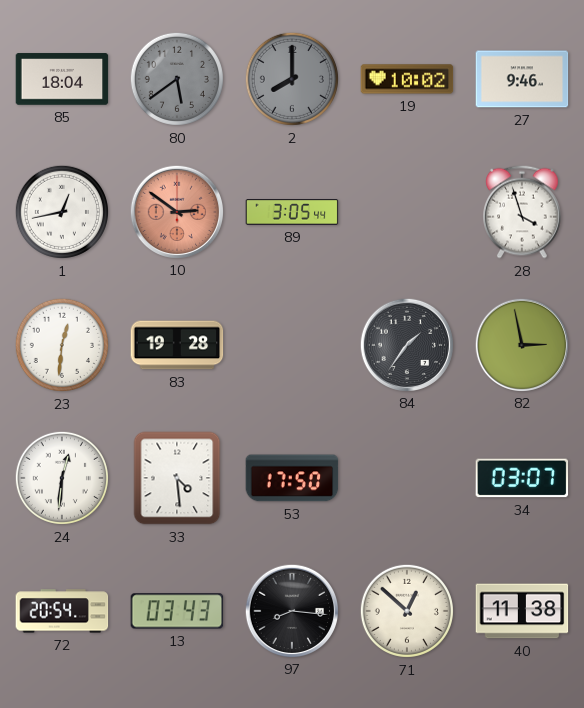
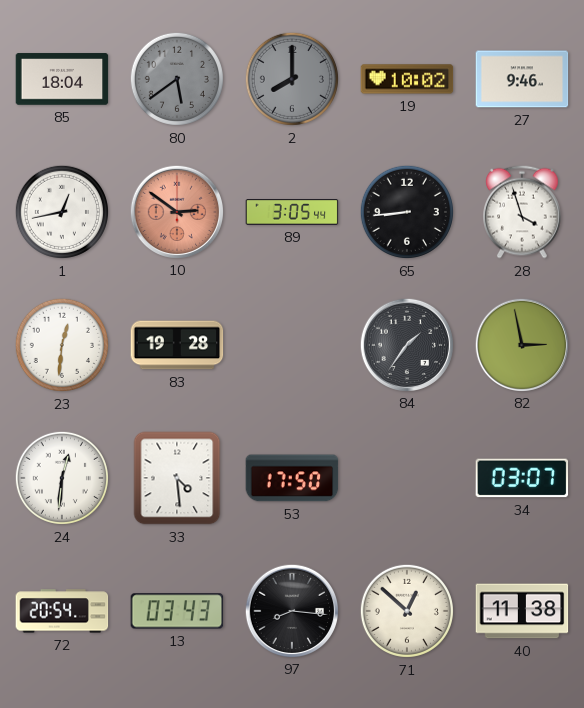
65: none -> 8:44 (407, 212)
